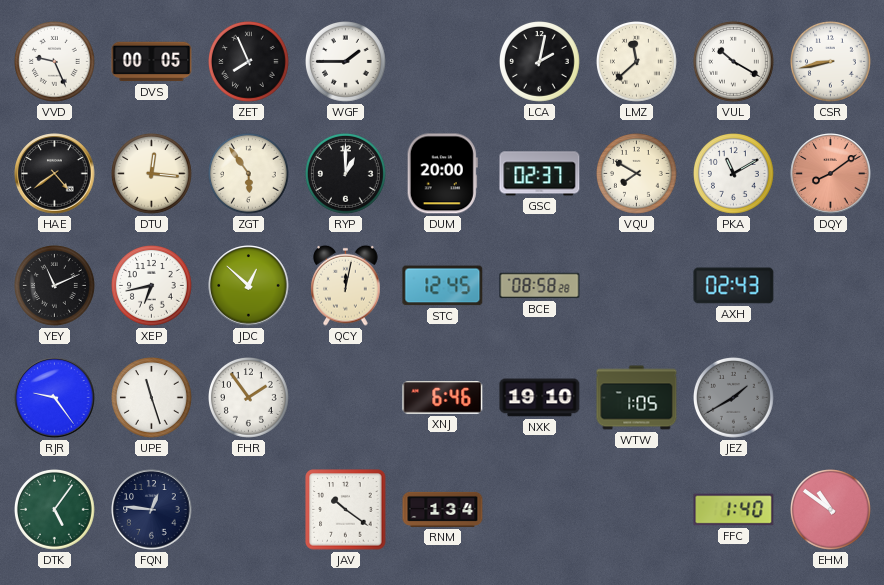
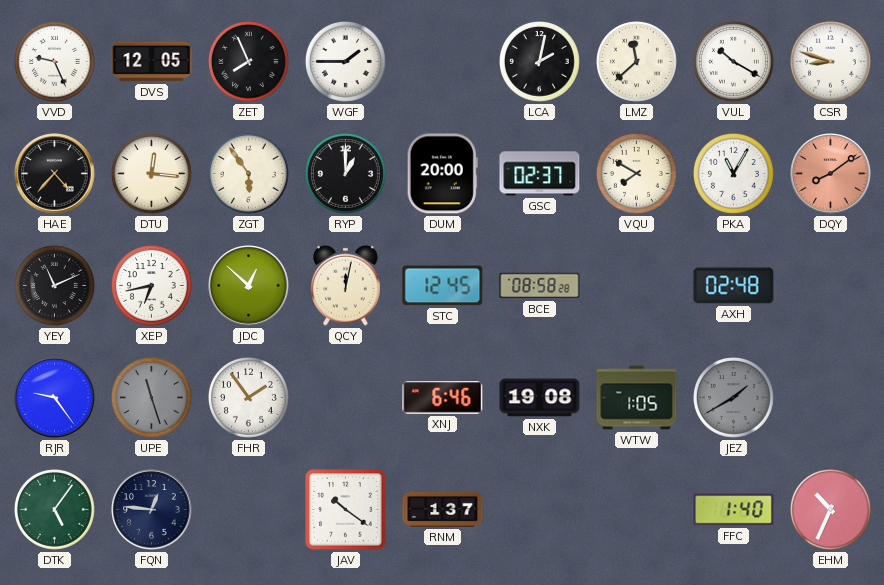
DVS: 00:05 -> 12:05 (152, 62)
CSR: 8:43 -> 8:48 (831, 62)
HAE: 4:39 -> 4:37 (55, 174)
PKA: 11:10 -> 11:05 (734, 174)
AXH: 02:43 -> 02:48 (734, 286)
UPE dial: white -> grey (152, 398)
NXK: 19:10 -> 19:08 (540, 398)
RNM: 1:34 -> 1:37 (443, 509)
EHM: 10:51 -> 10:34 (831, 510)
